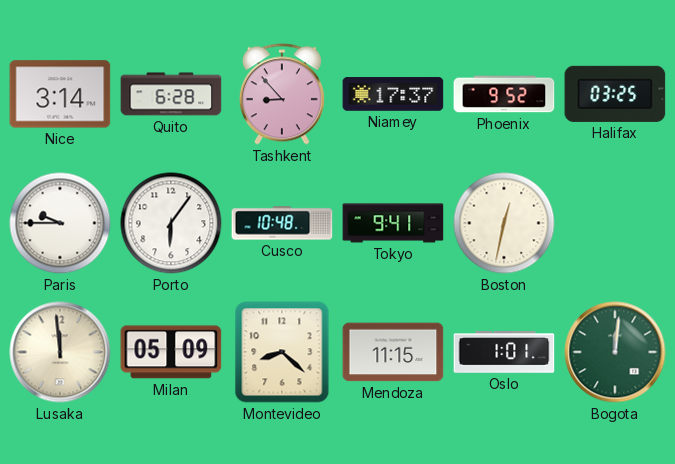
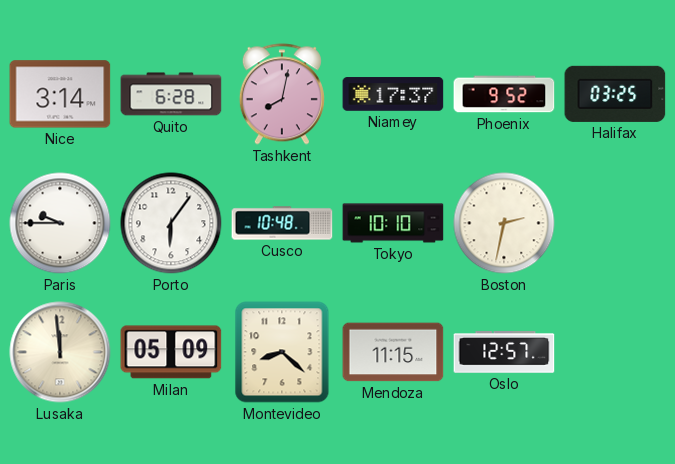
Tashkent: 8:53 -> 8:02 (282, 94)
Tokyo: 9:41 -> 10:10 (393, 223)
Boston: 12:32 -> 2:32 (504, 223)
Oslo: 1:01 -> 12:57 (504, 352)
Bogota: 12:01 -> none (615, 352)
